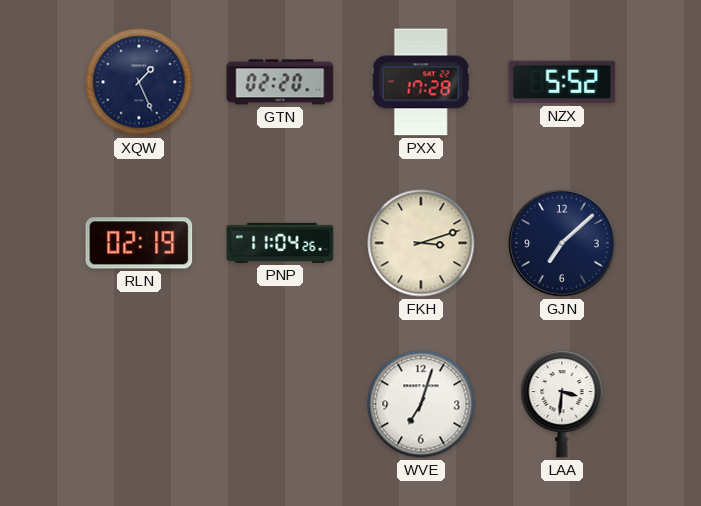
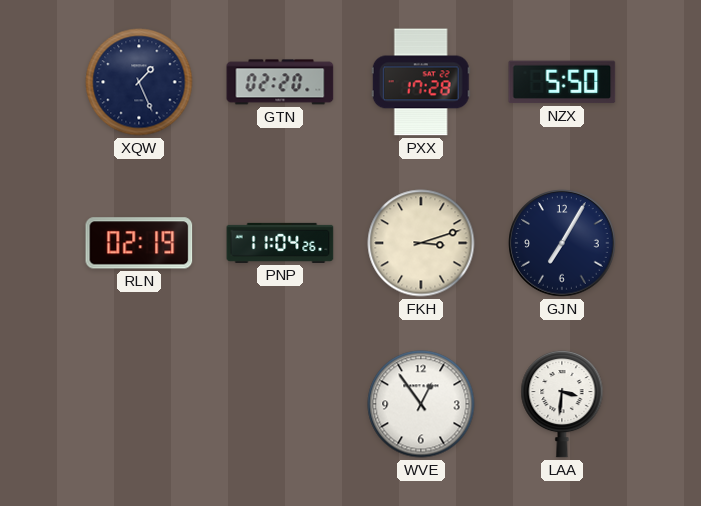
NZX: 5:52 -> 5:50 (562, 82)
GJN: 7:08 -> 7:05 (562, 243)
WVE: 7:03 -> 12:54 (421, 404)
